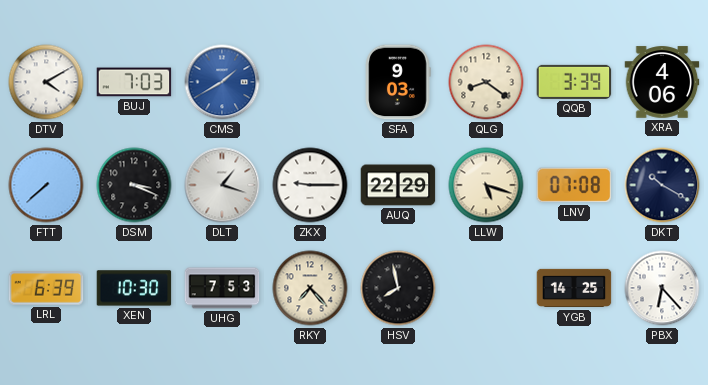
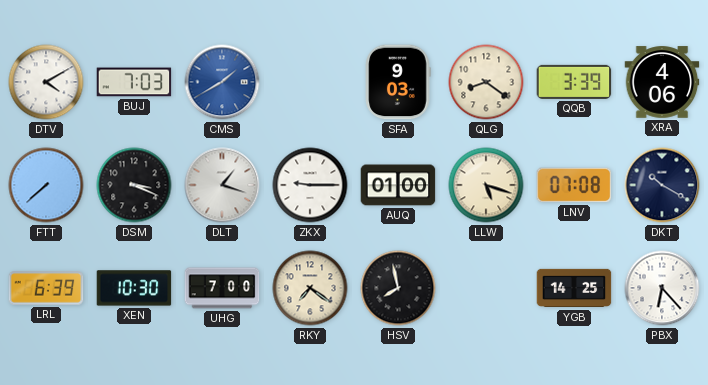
AUQ: 22:29 -> 01:00 (398, 185)
UHG: 7:53 -> 7:00 (222, 288)
RKY: 7:23 -> 7:21 (310, 288)
